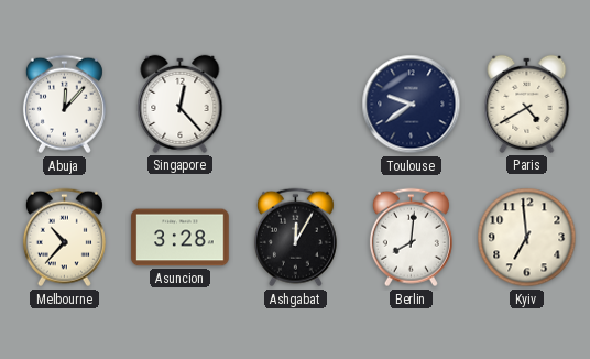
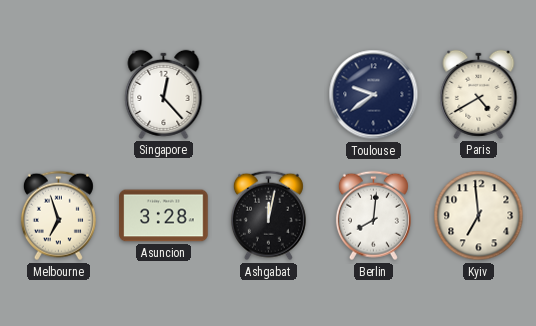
Abuja: 12:07 -> none (64, 105)
Melbourne: 10:37 -> 6:57 (58, 216)
Ashgabat: 12:05 -> 12:02 (268, 216)
